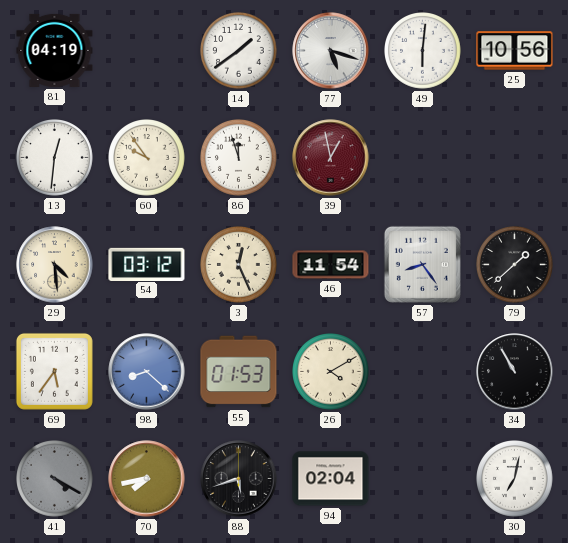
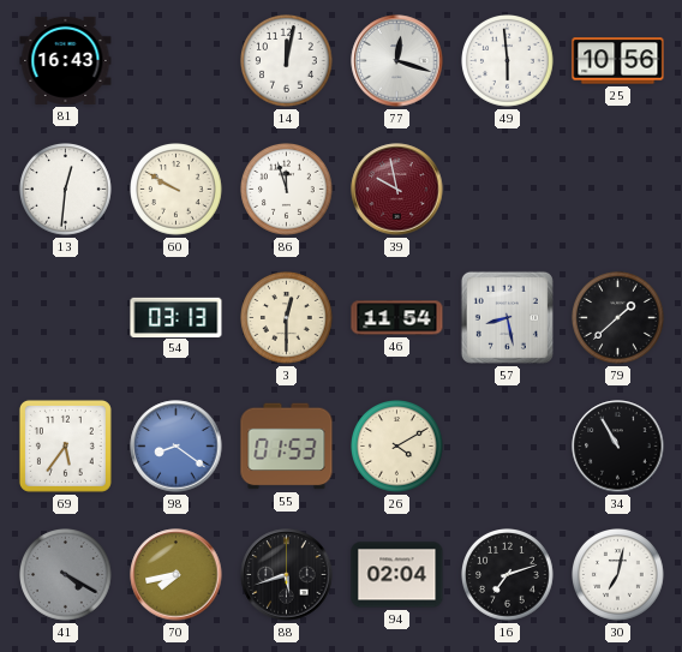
81: 04:19 -> 16:43 (66, 60)
14: 1:39 -> 12:02 (287, 61)
77: 5:18 -> 12:18 (397, 61)
49: 6:01 -> 5:59 (508, 61)
60: 9:54 -> 9:50 (177, 190)
39: 12:58 -> 9:58 (397, 190)
29: 4:29 -> none (55, 265)
54: 03:12 -> 03:13 (177, 317)
3: 12:26 -> 12:30 (287, 318)
57: 8:24 -> 8:28 (507, 317)
98: 8:22 -> 8:21 (177, 447)
16: none -> 7:12 (508, 575)
